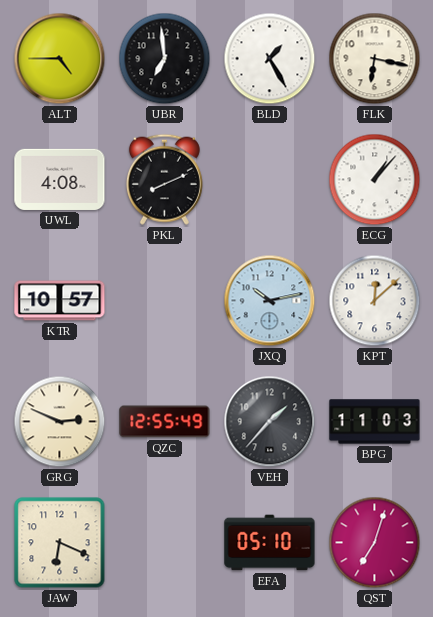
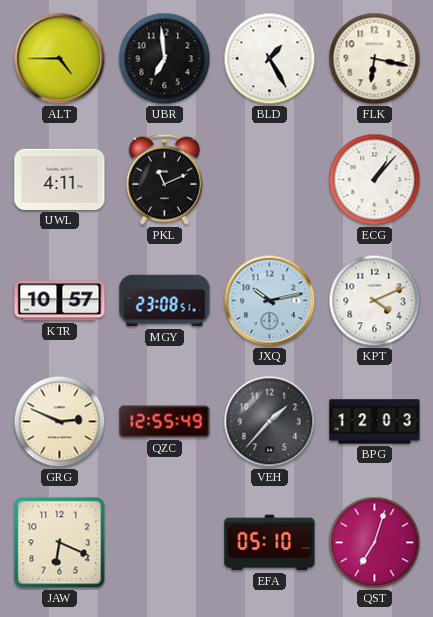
UWL: 4:08 -> 4:11 (60, 179)
PKL: 8:11 -> 11:11 (164, 179)
MGY: none -> 23:08 (165, 301)
KPT: 12:08 -> 4:11 (375, 301)
BPG: 11:03 -> 12:03 (375, 422)
